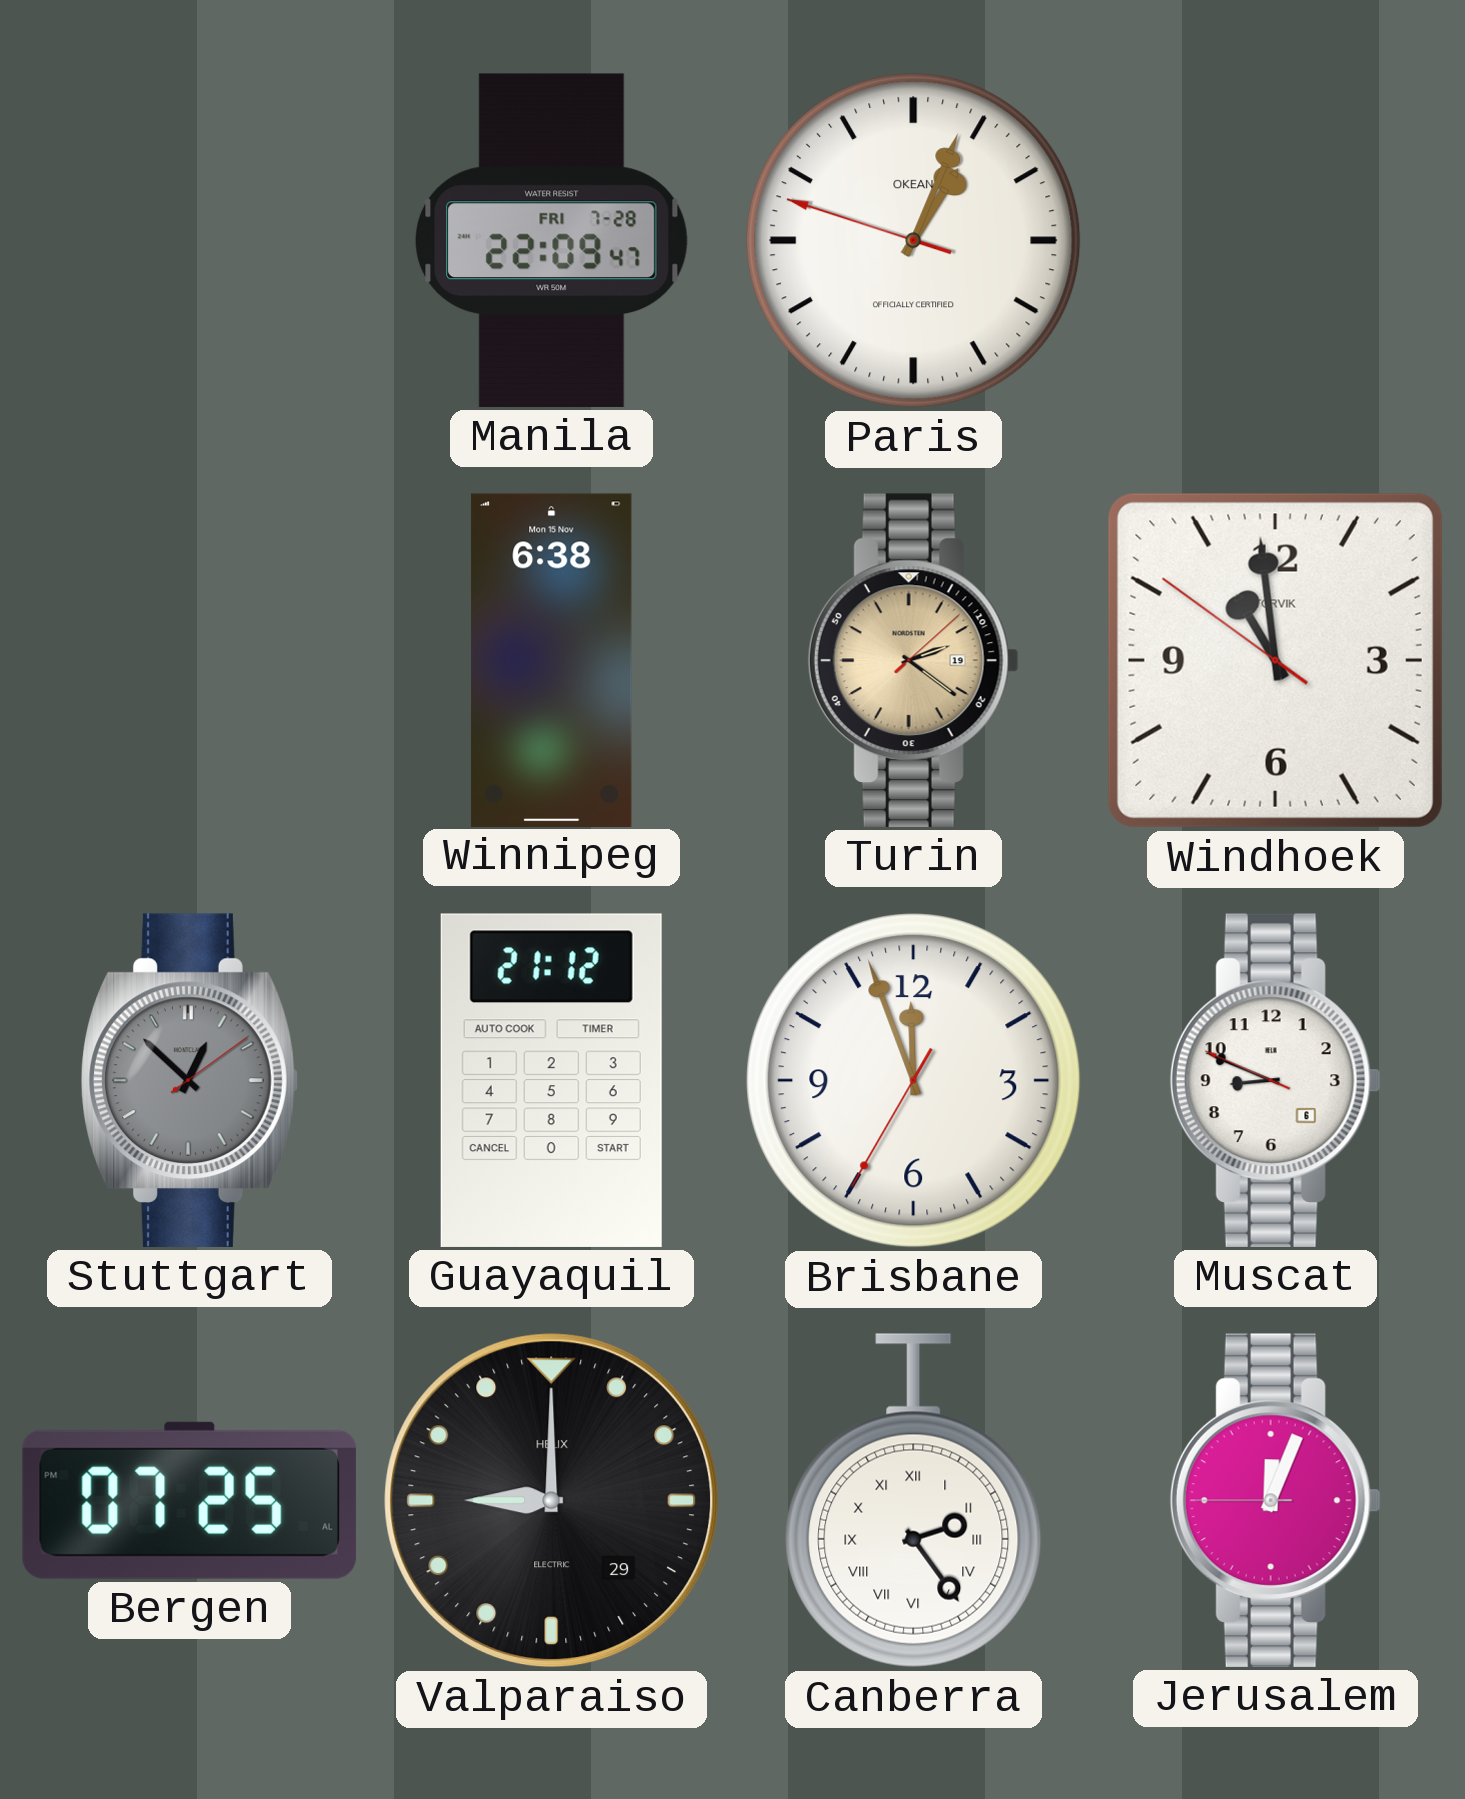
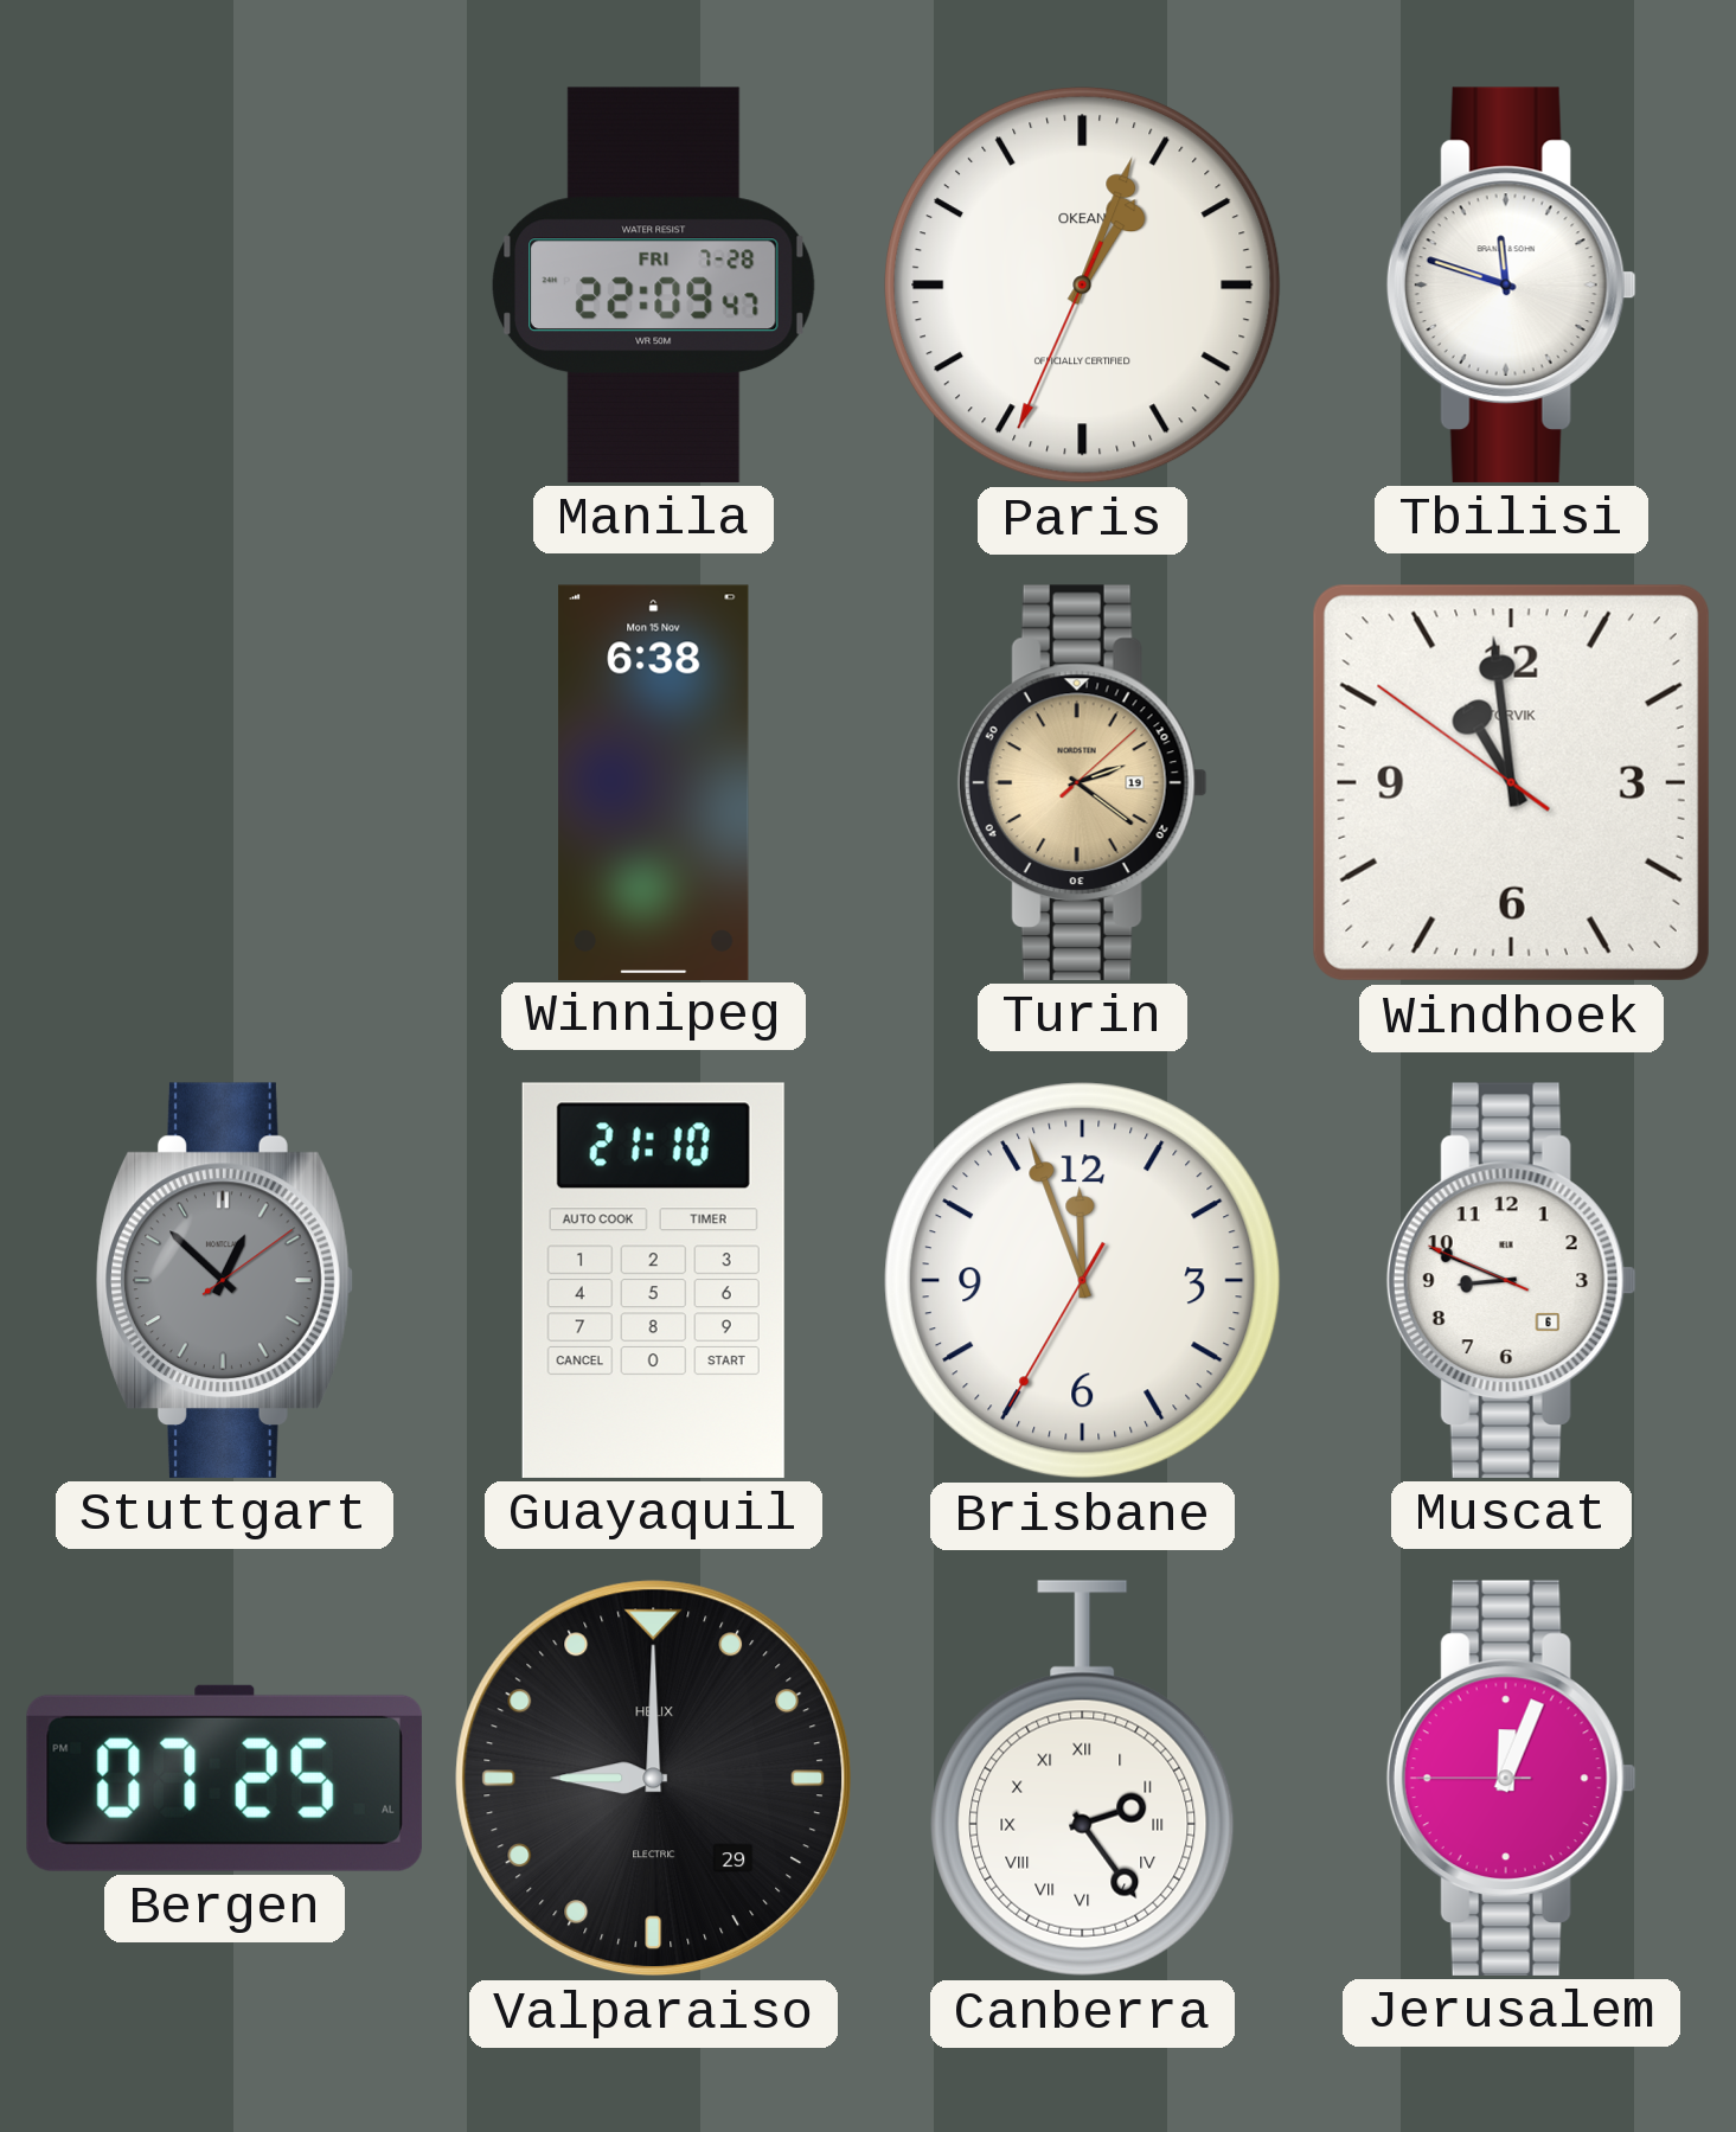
Paris: 1:03:48 -> 1:03:34 (1083, 286)
Tbilisi: none -> 11:48 (1511, 284)
Guayaquil: 21:12 -> 21:10 (653, 1280)
